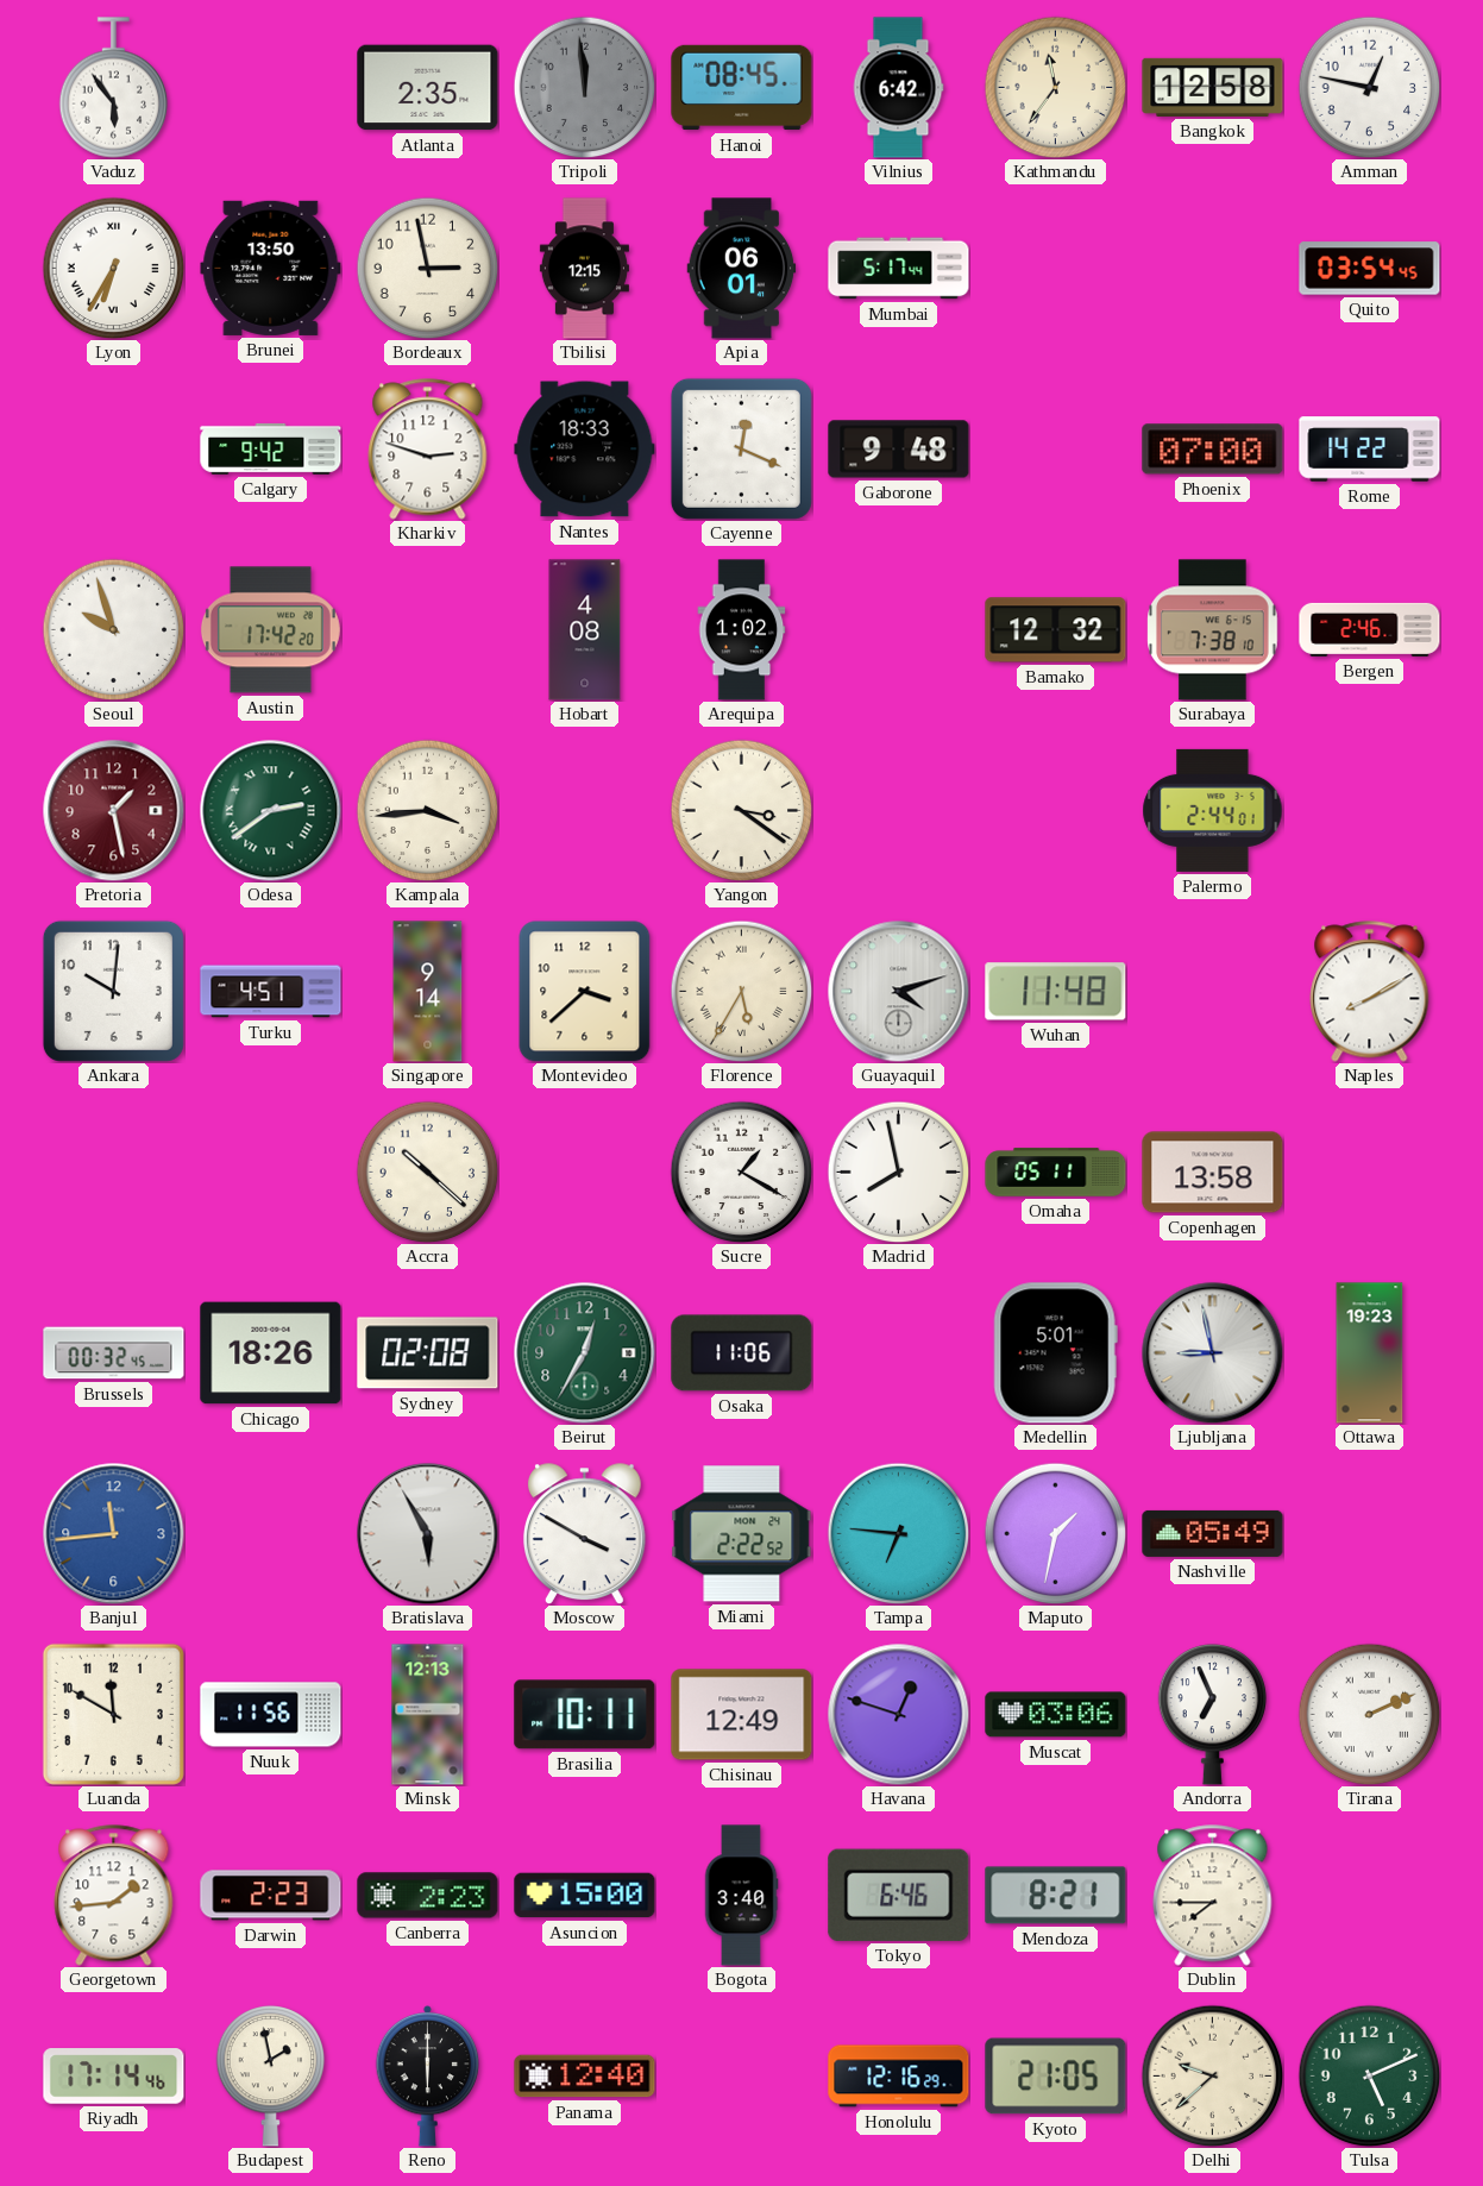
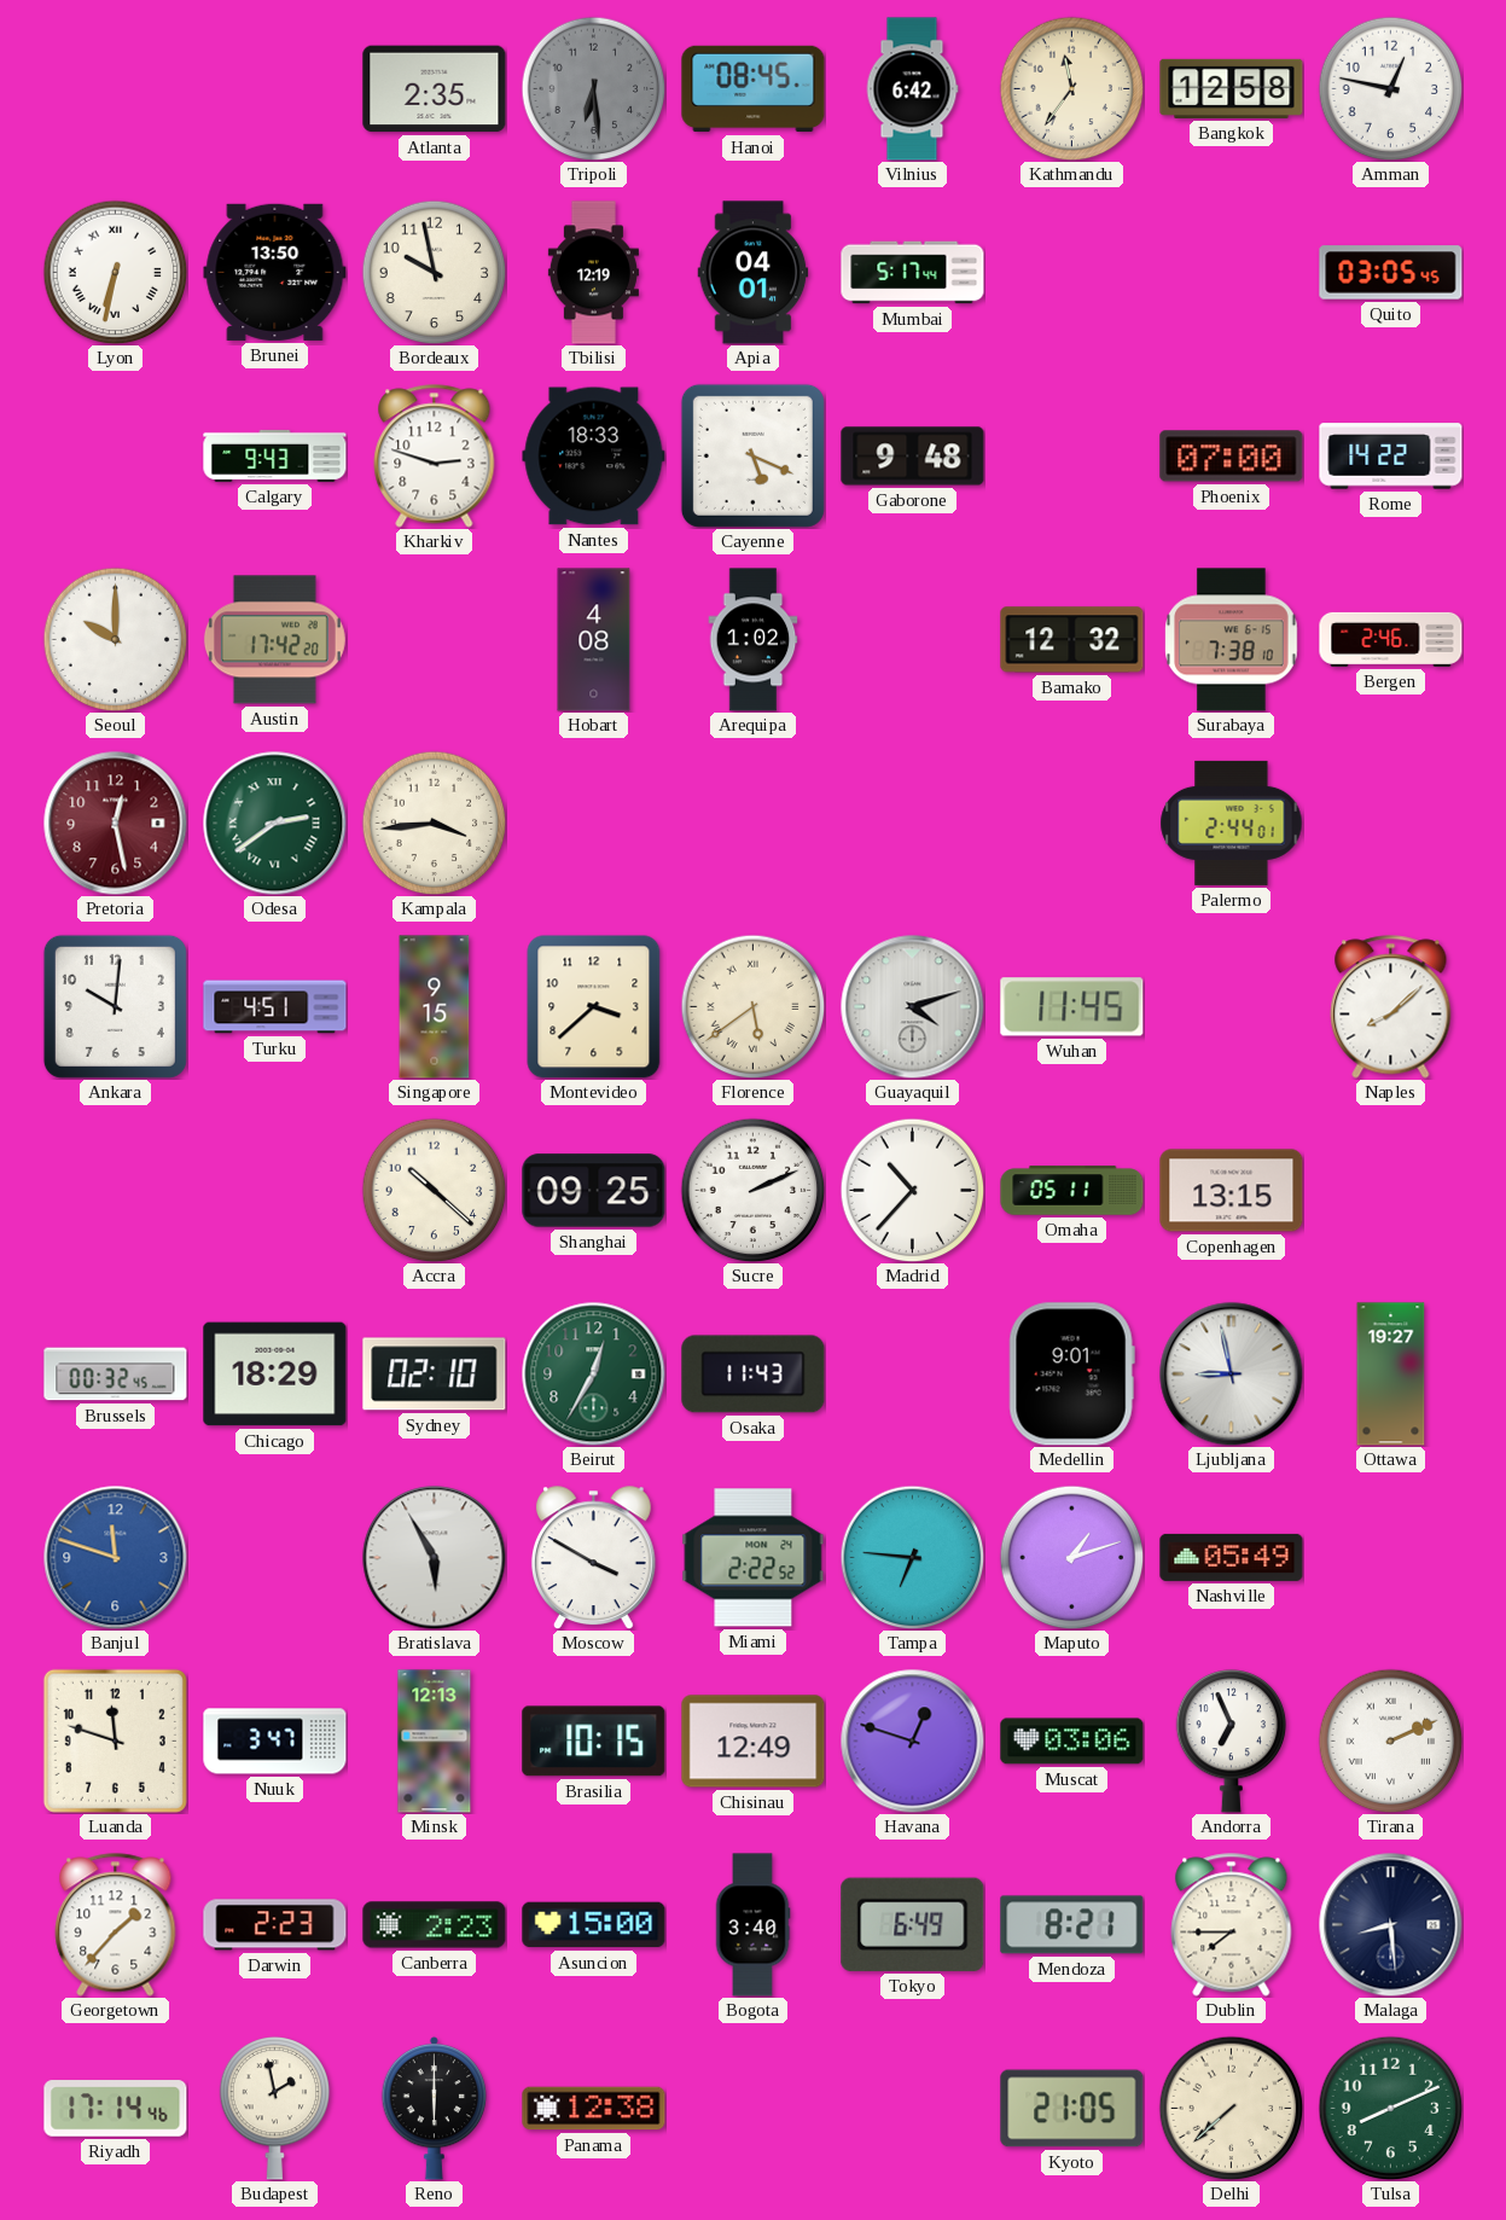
Vaduz: 5:54 -> none (114, 88)
Tripoli: 11:59 -> 6:29 (593, 88)
Lyon: 6:35 -> 6:32 (115, 272)
Bordeaux: 2:58 -> 9:58 (434, 272)
Tbilisi: 12:15 -> 12:19 (593, 273)
Apia: 06:01 -> 04:01 (754, 273)
Quito: 03:54 -> 03:05 (1391, 273)
Calgary: 9:42 -> 9:43 (275, 455)
Cayenne: 12:19 -> 5:19 (752, 455)
Seoul: 9:57 -> 10:00 (115, 639)
Pretoria: 1:28 -> 12:28 (116, 824)
Yangon: 3:21 -> none (741, 810)
Singapore: 9:14 -> 9:15 (435, 1007)
Florence: 5:35 -> 5:39 (752, 1006)
Wuhan: 11:48 -> 11:45 (1072, 1007)
Naples: 8:10 -> 8:08 (1391, 1007)
Shanghai: none -> 09:25 (594, 1191)
Sucre: 1:20 -> 2:11 (752, 1190)
Madrid: 7:58 -> 10:37 (912, 1190)
Copenhagen: 13:58 -> 13:15 (1232, 1191)
Chicago: 18:26 -> 18:29 (275, 1375)
Sydney: 02:08 -> 02:10 (435, 1375)
Osaka: 11:06 -> 11:43 (754, 1375)
Medellin: 5:01 -> 9:01 (1071, 1375)
Ottawa: 19:23 -> 19:27 (1391, 1375)
Banjul: 11:44 -> 11:48 (116, 1558)
Maputo: 1:32 -> 1:12 (1071, 1557)
Luanda: 11:50 -> 11:48 (115, 1740)
Nuuk: 11:56 -> 3:47 (275, 1742)
Brasilia: 10:11 -> 10:15 (594, 1742)
Georgetown: 1:44 -> 1:37 (116, 1925)
Tokyo: 6:46 -> 6:49 (913, 1924)
Malaga: none -> 8:29 (1391, 1925)
Panama: 12:40 -> 12:38 (594, 2109)
Honolulu: 12:16 -> none (899, 2077)
Delhi: 9:38 -> 7:38 (1231, 2108)
Tulsa: 5:11 -> 8:11 (1390, 2108)
